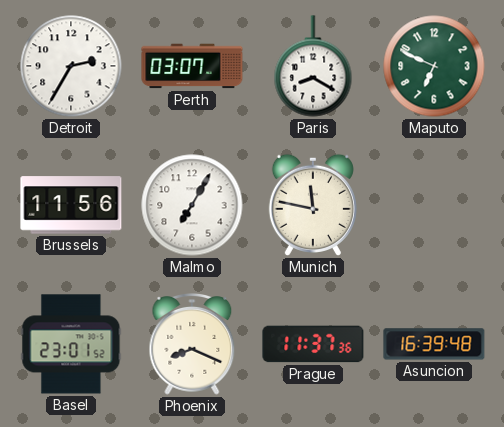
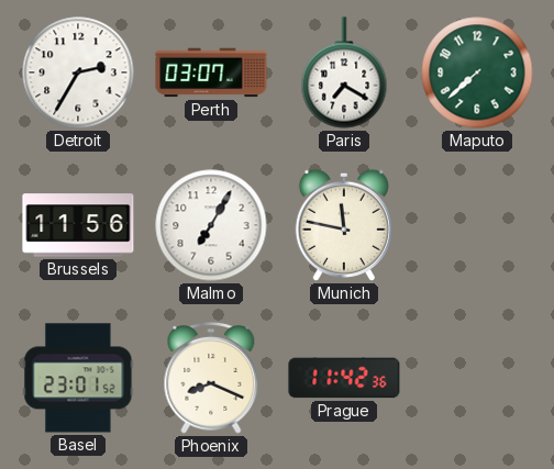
Paris: 8:20 -> 7:20 (344, 72)
Maputo: 6:49 -> 7:38 (477, 72)
Prague: 11:37 -> 11:42 (344, 378)
Asuncion: 16:39 -> none (434, 344)
